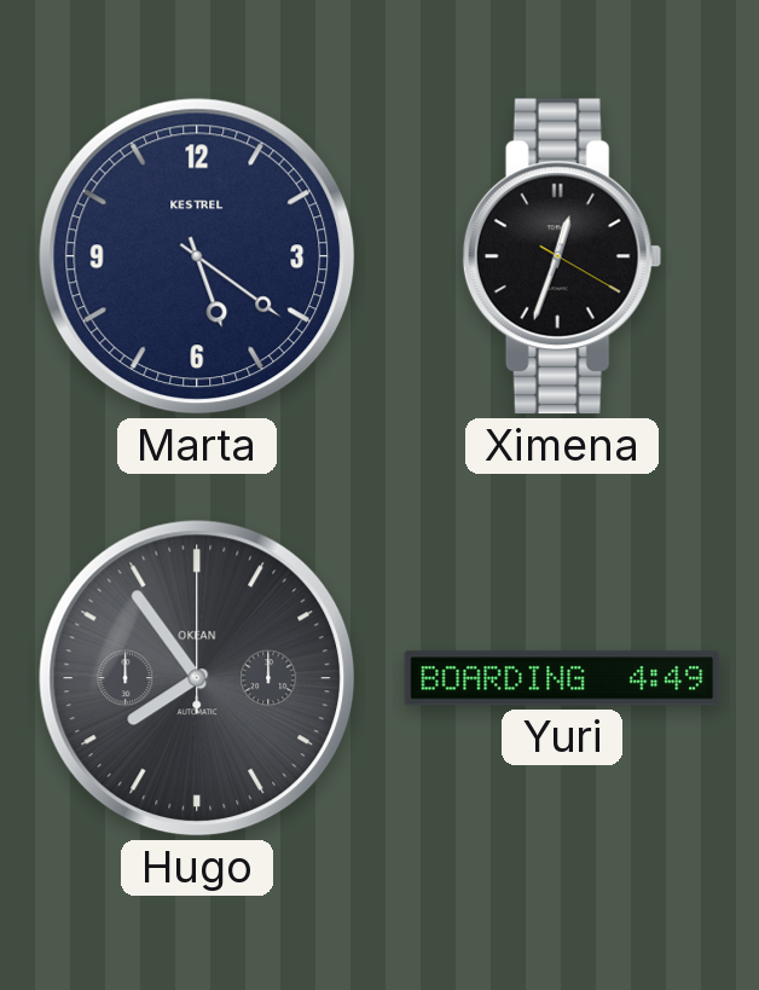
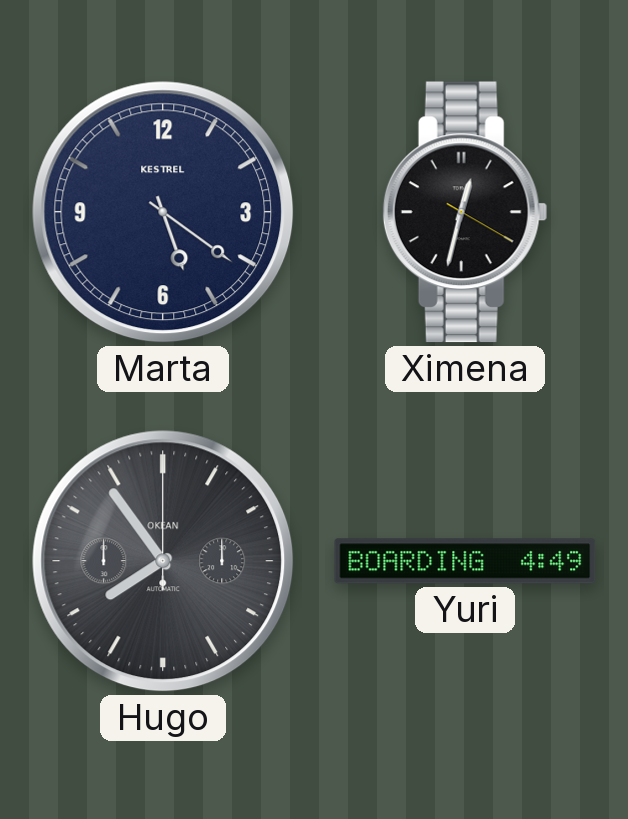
Ximena: 12:33 -> 12:32 (465, 212)
